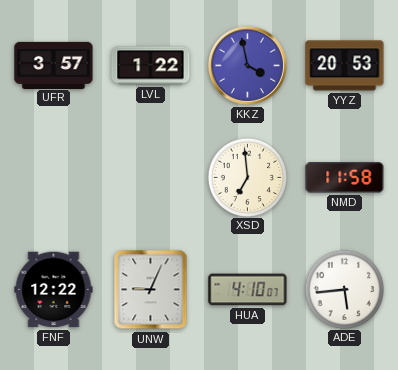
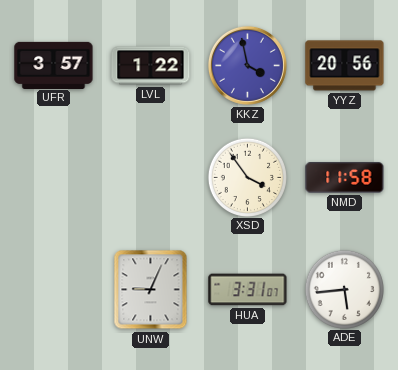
YYZ: 20:53 -> 20:56 (345, 66)
XSD: 6:59 -> 3:54 (247, 177)
FNF: 12:22 -> none (54, 290)
HUA: 4:10 -> 3:31 (248, 290)
